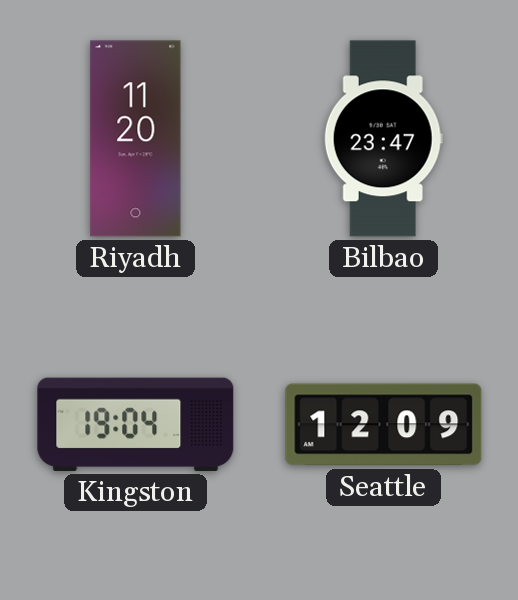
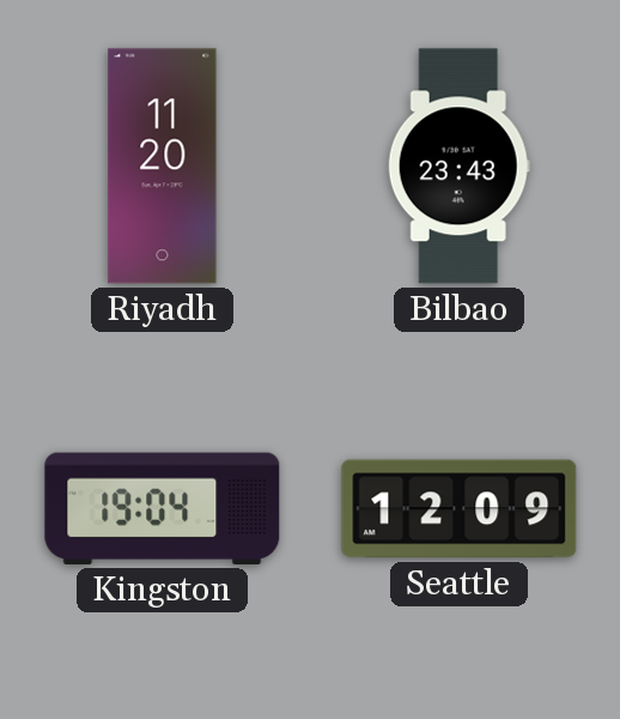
Bilbao: 23:47 -> 23:43 (458, 167)
